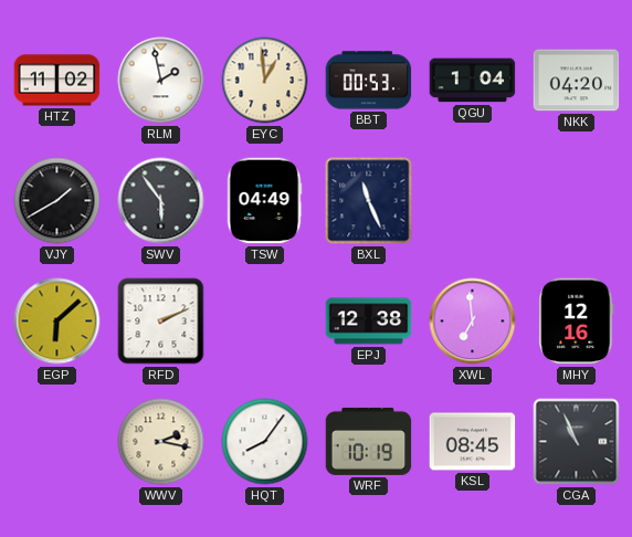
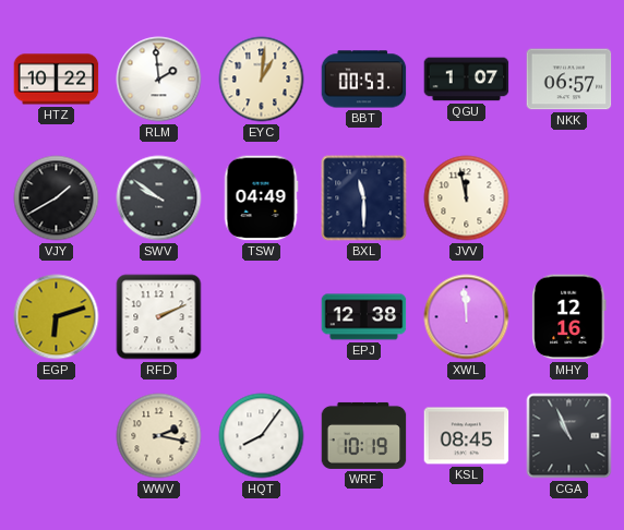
HTZ: 11:02 -> 10:22 (57, 80)
RLM: 1:58 -> 1:59 (159, 80)
EYC: 12:59 -> 1:01 (262, 80)
QGU: 1:04 -> 1:07 (467, 80)
NKK: 04:20 -> 06:57 (569, 80)
SWV: 5:54 -> 9:51 (159, 198)
BXL: 11:26 -> 11:30 (364, 198)
JVV: none -> 11:58 (467, 198)
EGP: 6:08 -> 6:12 (57, 317)
XWL: 6:59 -> 11:59 (467, 317)
